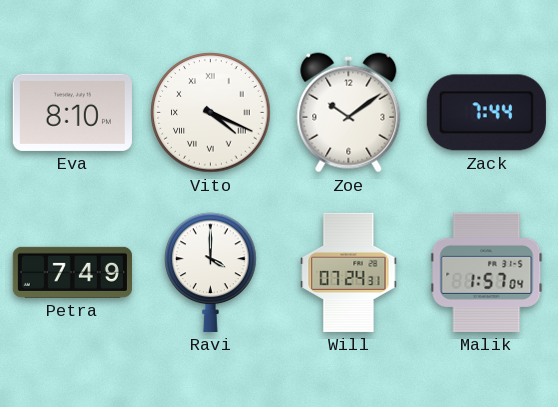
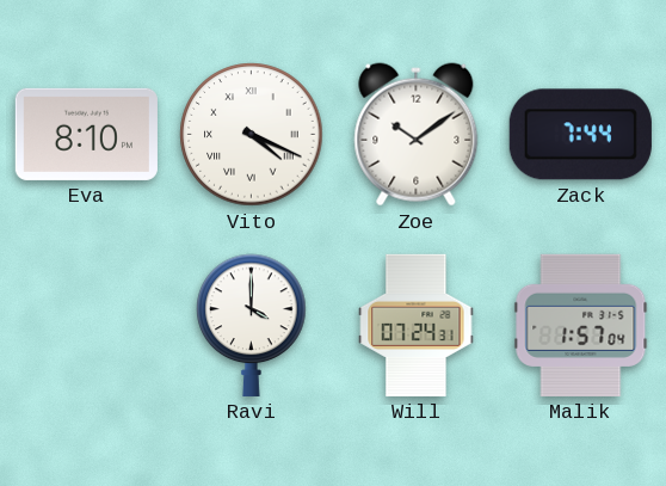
Petra: 7:49 -> none (72, 272)
